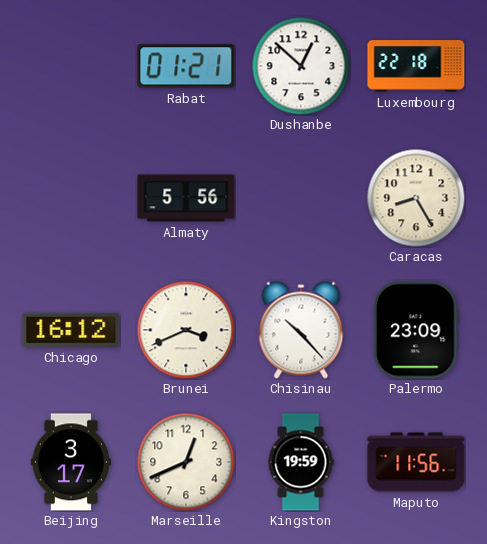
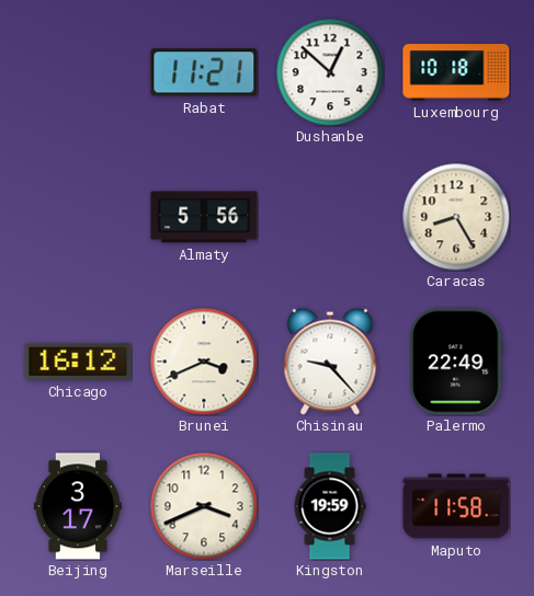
Rabat: 01:21 -> 11:21 (204, 72)
Luxembourg: 22:18 -> 10:18 (456, 72)
Chisinau: 10:23 -> 9:23 (330, 362)
Palermo: 23:09 -> 22:49 (456, 362)
Marseille: 12:41 -> 3:41 (204, 506)
Maputo: 11:56 -> 11:58 (456, 506)
